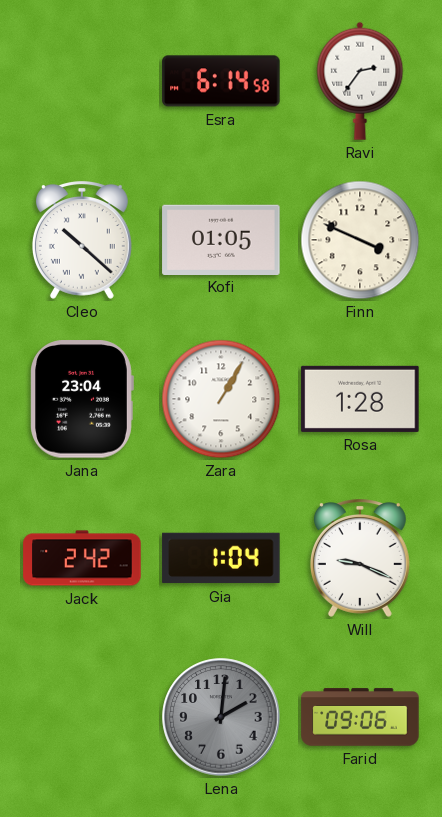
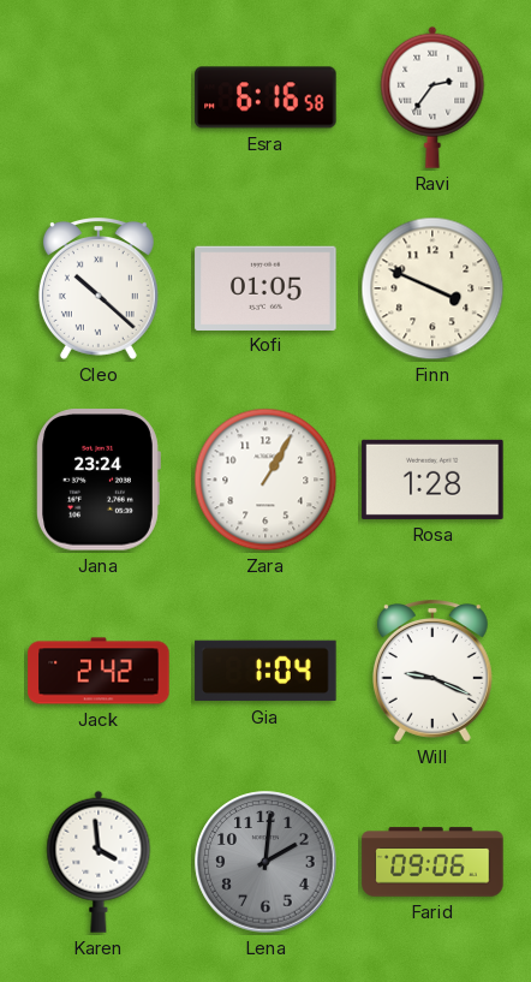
Esra: 6:14 -> 6:16 (265, 97)
Jana: 23:04 -> 23:24 (99, 480)
Karen: none -> 3:59 (99, 862)
